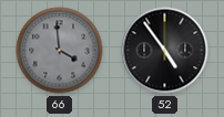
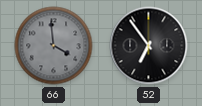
52: 4:54 -> 6:54 (149, 46)
